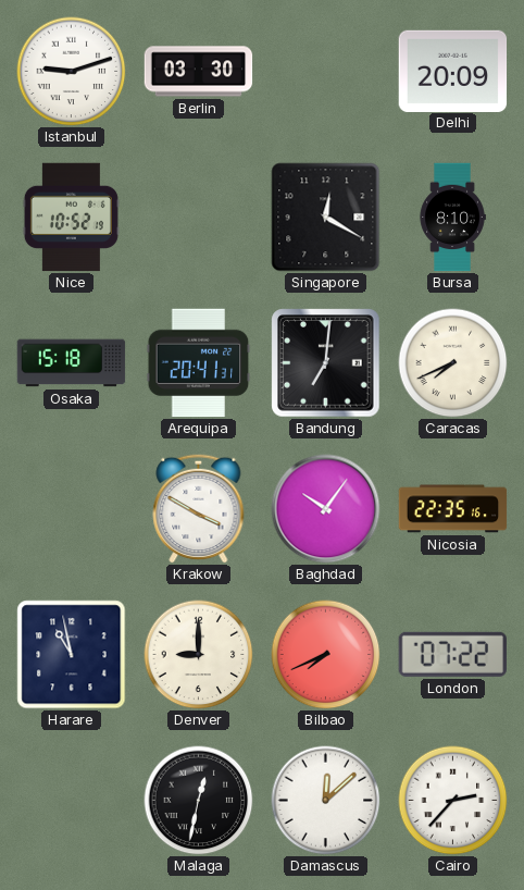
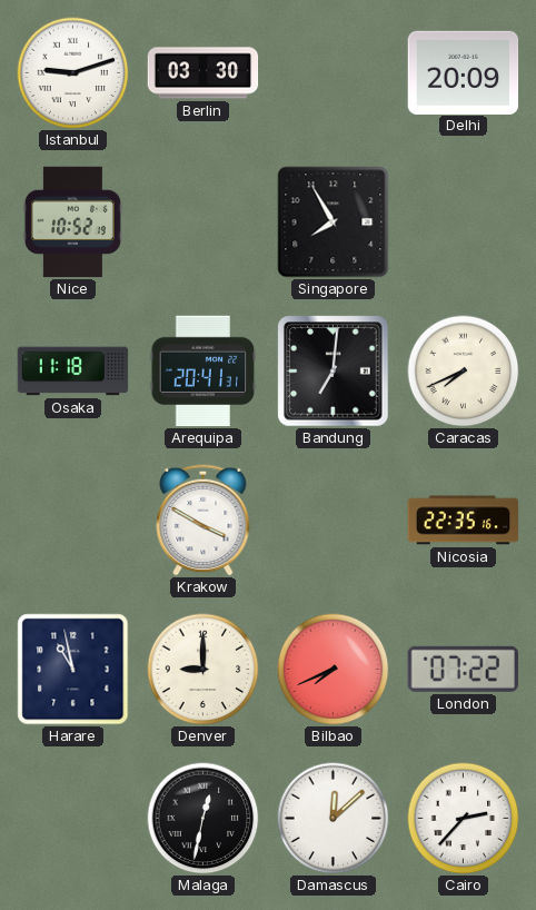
Singapore: 12:20 -> 7:55 (334, 222)
Bursa: 8:10 -> none (452, 218)
Osaka: 15:18 -> 11:18 (73, 372)
Baghdad: 10:06 -> none (326, 509)
